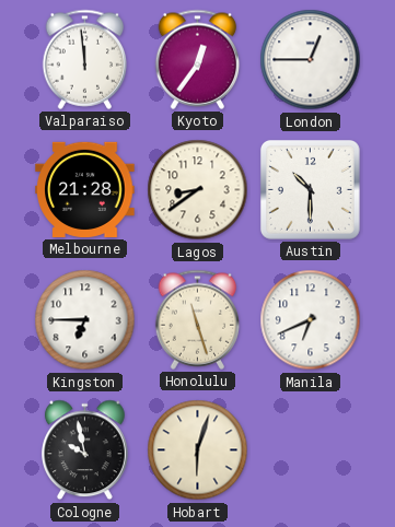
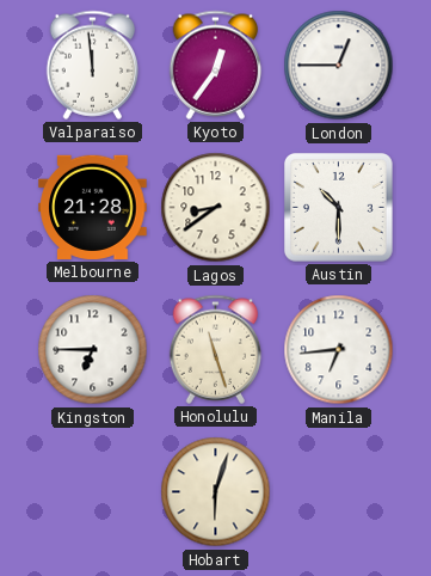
Manila: 6:41 -> 6:44 (339, 350)
Cologne: 9:58 -> none (85, 450)
